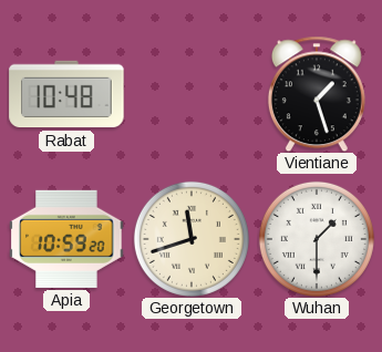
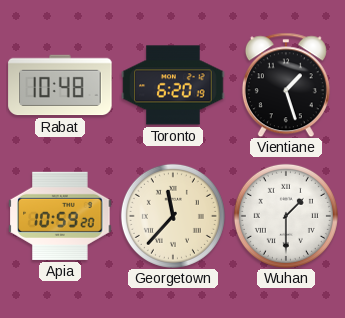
Toronto: none -> 6:20 (173, 85)
Georgetown: 11:42 -> 11:37 (173, 216)
